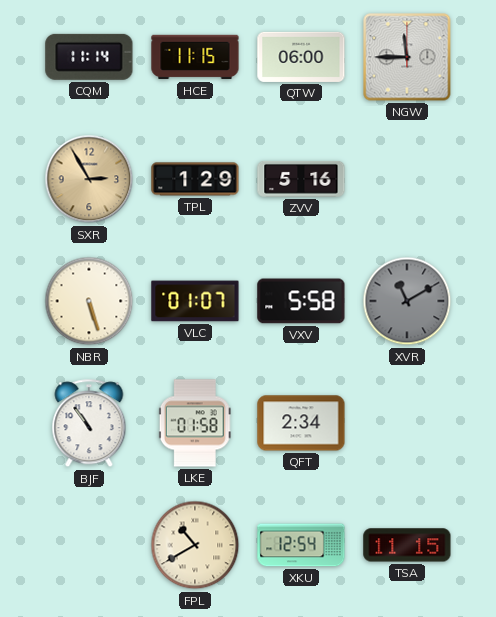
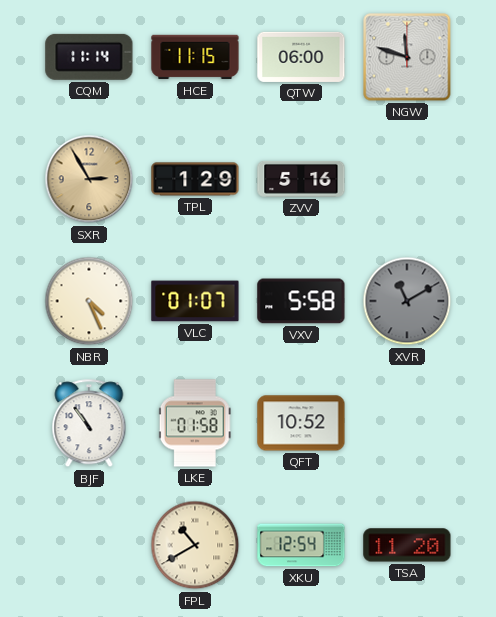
NGW: 11:45 -> 11:48 (407, 57)
NBR: 5:27 -> 4:26 (89, 301)
QFT: 2:34 -> 10:52 (301, 423)
TSA: 11:15 -> 11:20 (407, 545)
